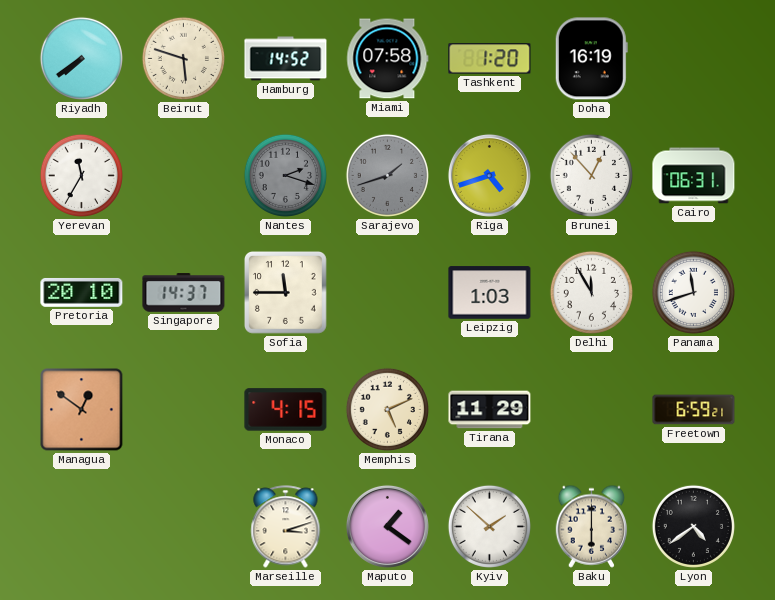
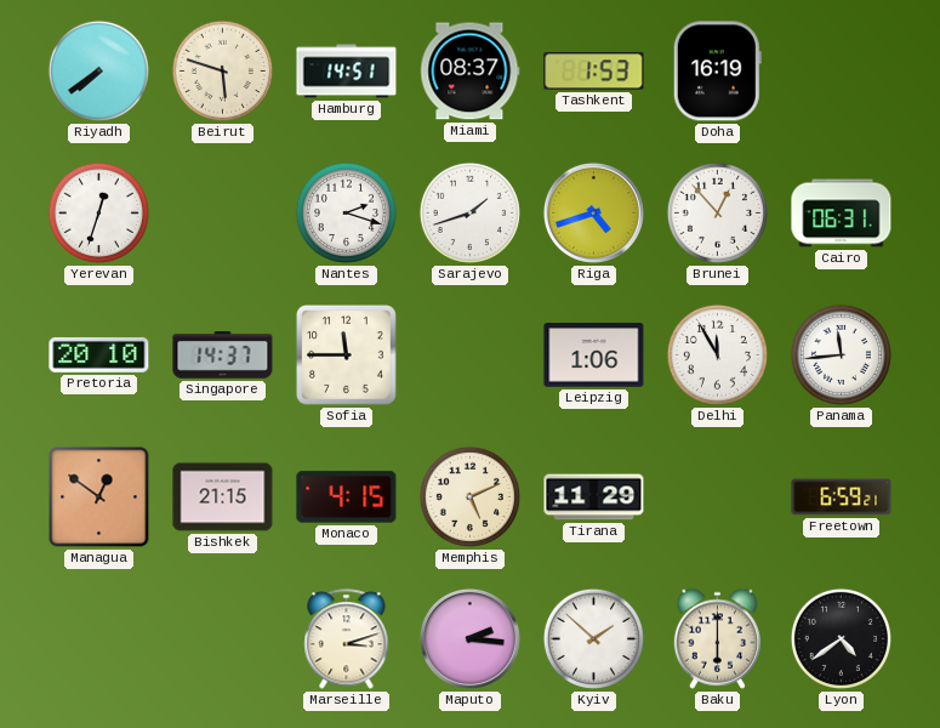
Hamburg: 14:52 -> 14:51 (347, 72)
Miami: 07:58 -> 08:37 (471, 72)
Tashkent: 1:20 -> 1:53 (594, 72)
Yerevan: 11:35 -> 12:33 (98, 212)
Nantes dial: grey -> white (346, 212)
Sarajevo dial: grey -> white (469, 212)
Leipzig: 1:03 -> 1:06 (594, 356)
Panama: 11:42 -> 11:44 (841, 354)
Bishkek: none -> 21:15 (223, 497)
Maputo: 1:21 -> 2:16 (469, 638)
